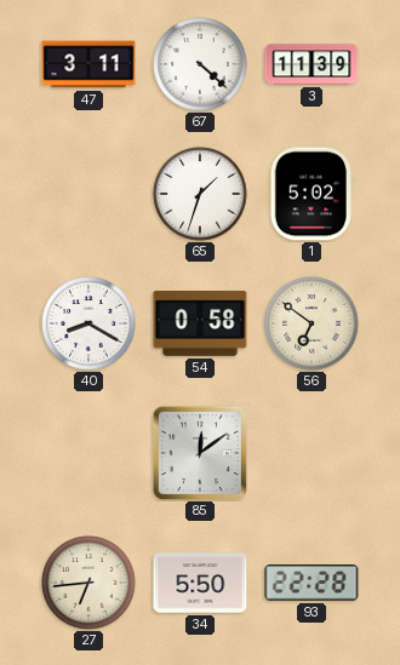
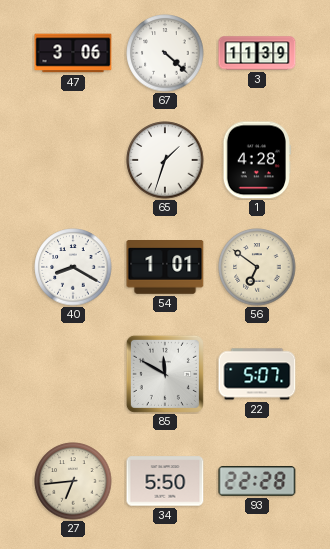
47: 3:11 -> 3:06 (73, 53)
1: 5:02 -> 4:28 (256, 160)
54: 0:58 -> 1:01 (165, 268)
85: 12:09 -> 11:50 (165, 374)
22: none -> 5:07 (257, 374)
